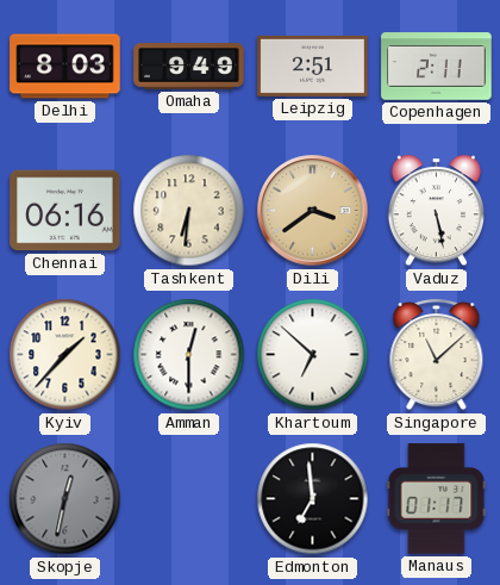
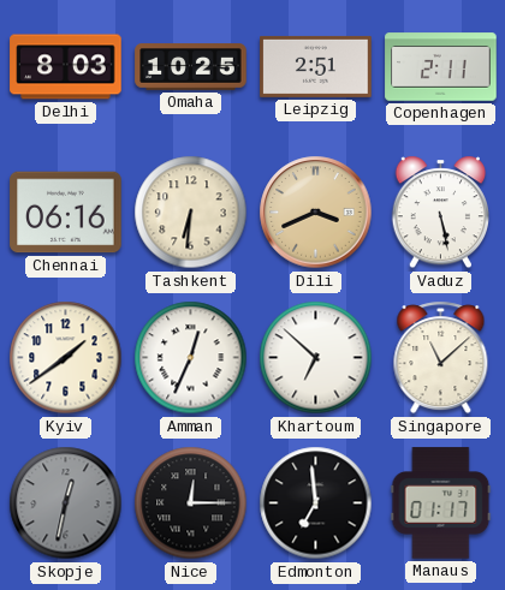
Omaha: 9:49 -> 10:25 (191, 67)
Dili: 3:39 -> 3:41 (316, 213)
Kyiv: 1:37 -> 1:39 (66, 358)
Amman: 12:30 -> 12:34 (191, 358)
Nice: none -> 12:15 (191, 503)
